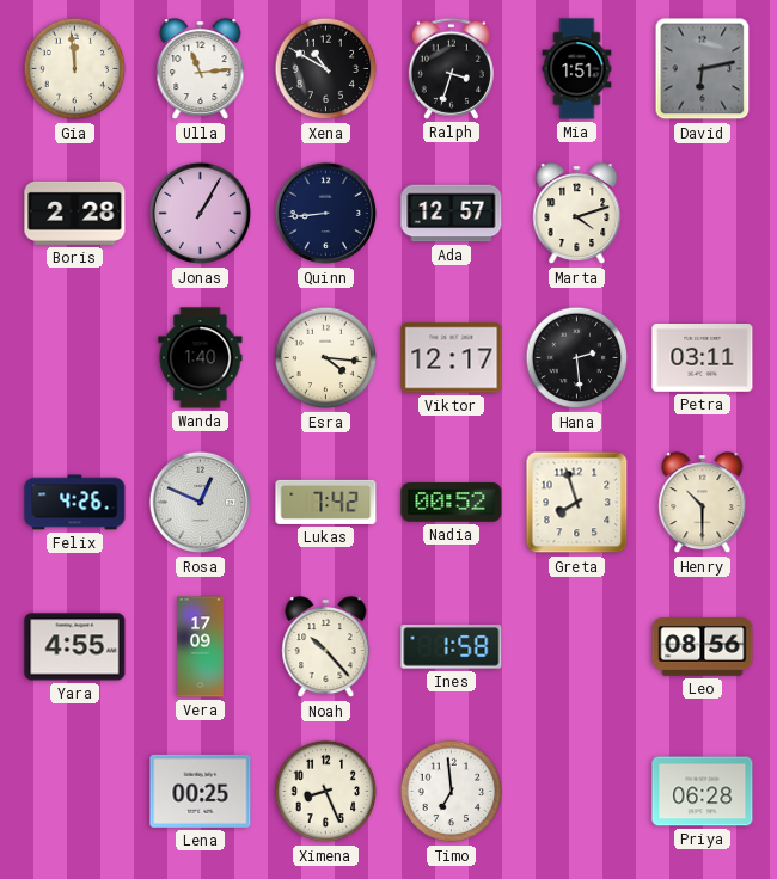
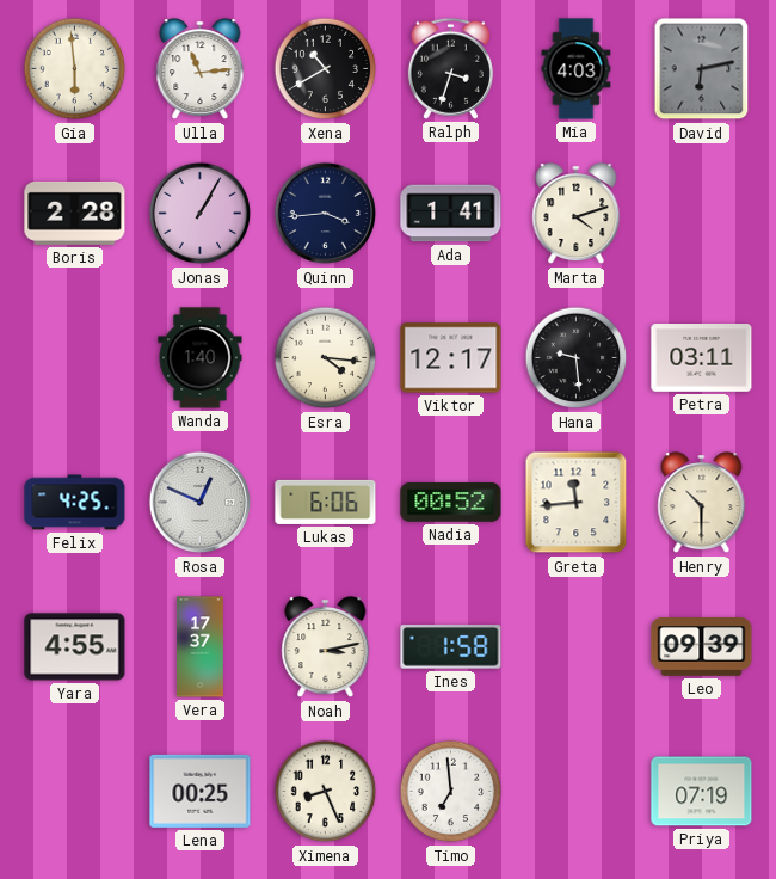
Gia: 11:59 -> 5:59 (75, 69)
Xena: 10:50 -> 10:40 (326, 69)
Mia: 1:51 -> 4:03 (577, 69)
Quinn: 8:44 -> 3:44 (326, 214)
Ada: 12:57 -> 1:41 (451, 214)
Hana: 2:29 -> 9:29 (577, 358)
Felix: 4:26 -> 4:25 (75, 503)
Lukas: 7:42 -> 6:06 (326, 502)
Greta: 7:57 -> 11:44 (577, 503)
Vera: 17:09 -> 17:37 (201, 647)
Noah: 10:23 -> 3:13 (326, 649)
Leo: 08:56 -> 09:39 (702, 647)
Priya: 06:28 -> 07:19 (702, 792)
